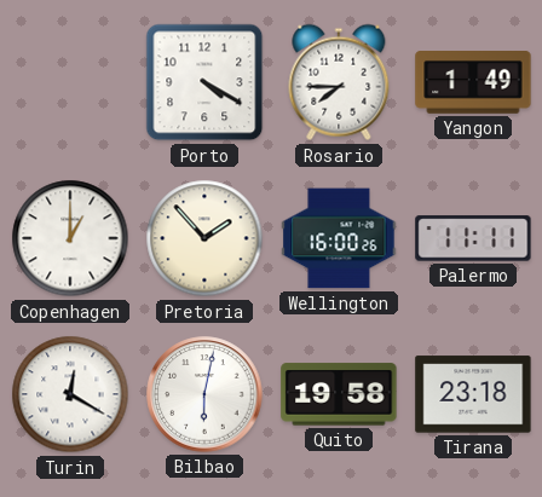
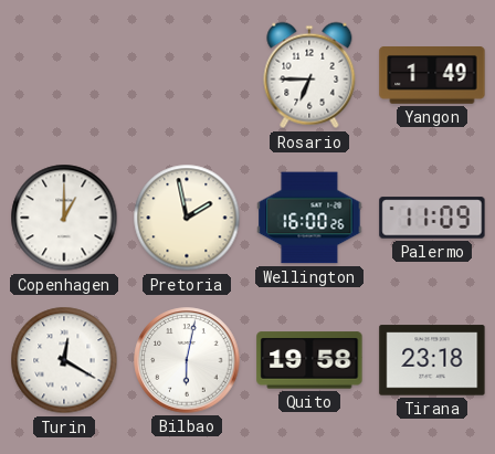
Porto: 4:20 -> none (204, 82)
Rosario: 7:45 -> 6:45 (309, 75)
Pretoria: 1:53 -> 1:58 (187, 218)
Palermo: 11:11 -> 11:09 (432, 218)
